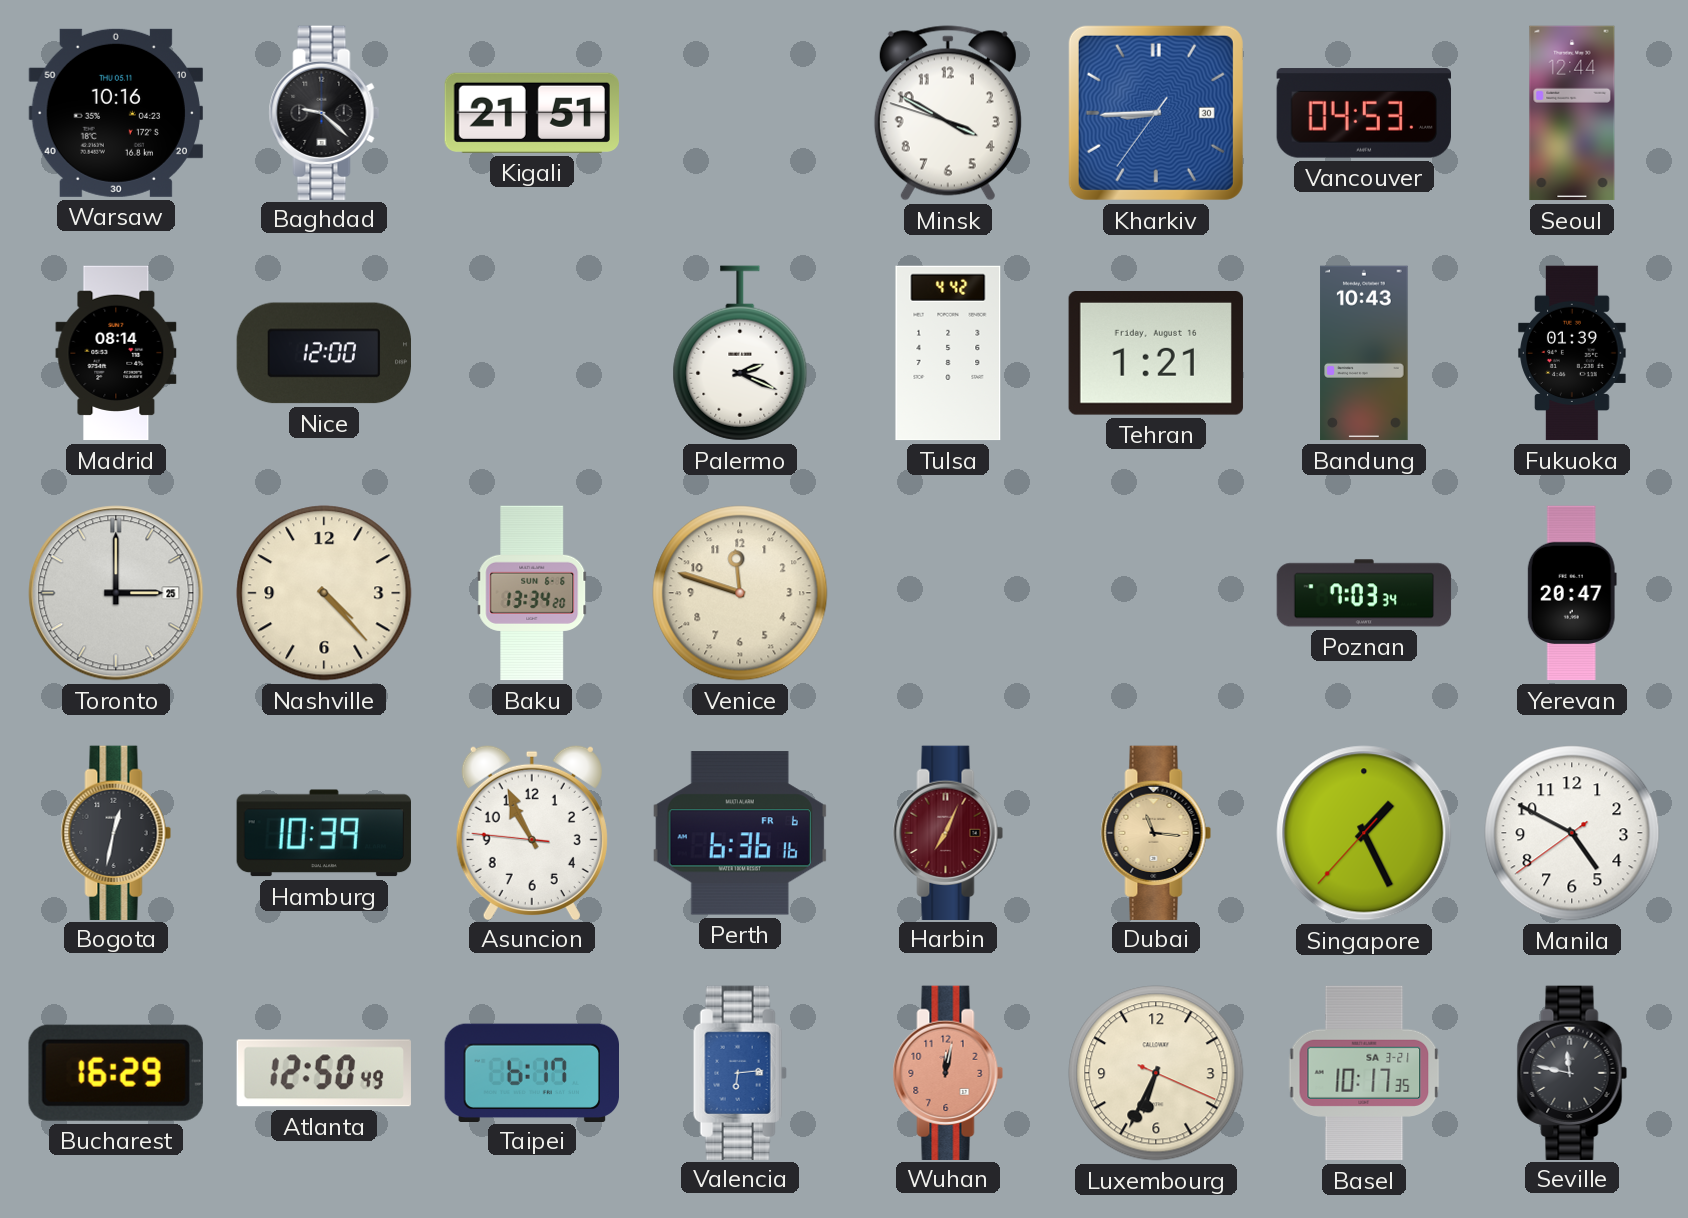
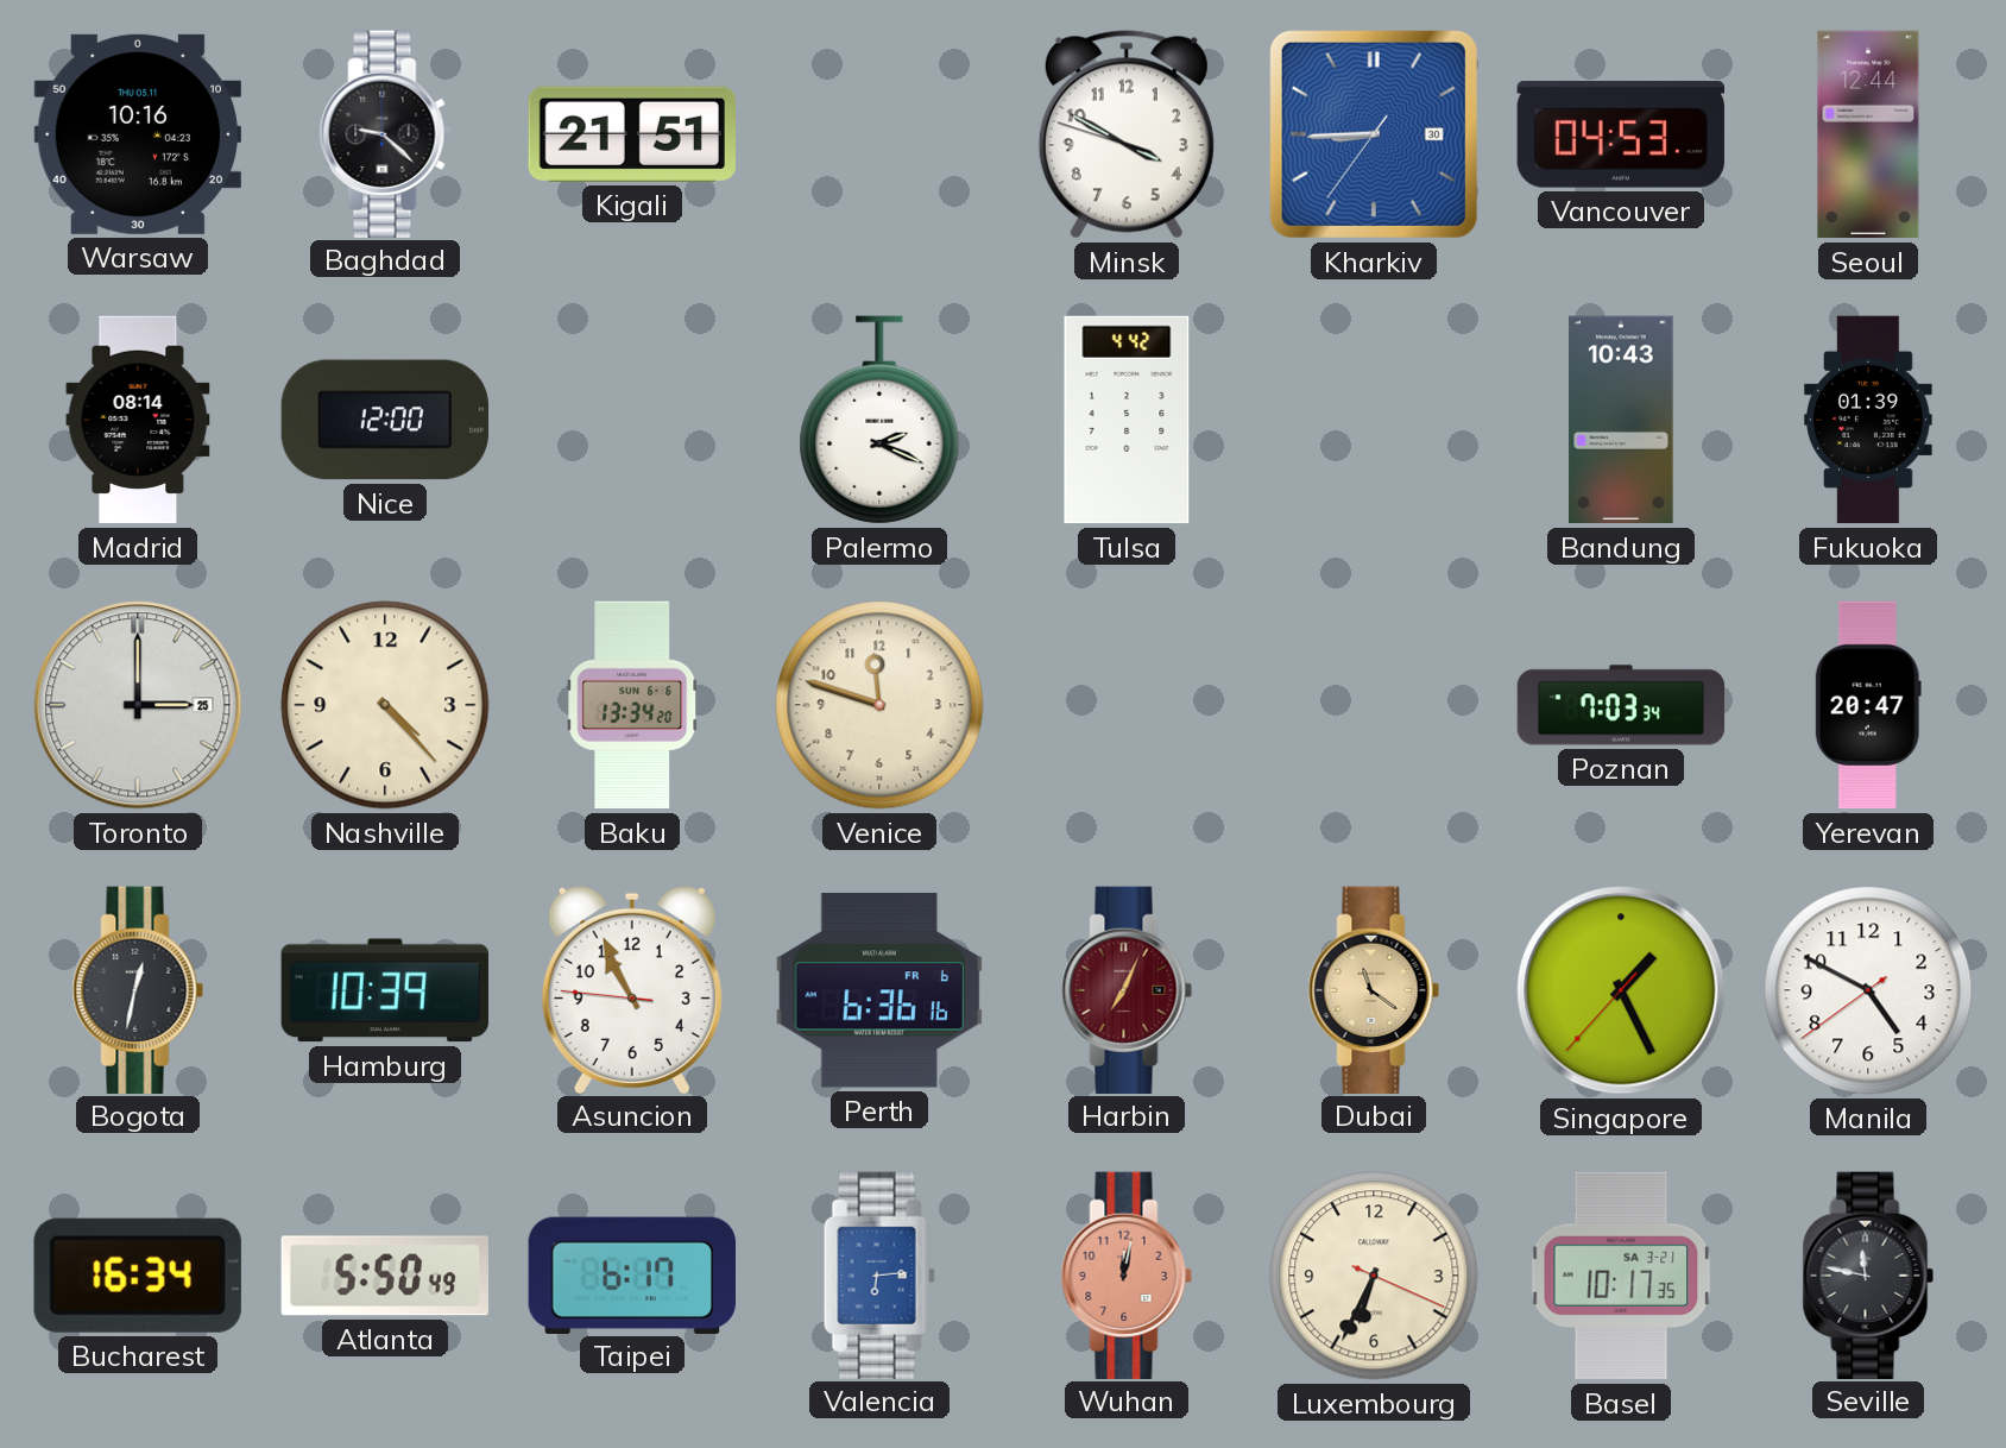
Tehran: 1:21 -> none (1156, 353)
Dubai: 11:16 -> 11:21 (1374, 989)
Bucharest: 16:29 -> 16:34 (138, 1276)
Atlanta: 12:50 -> 5:50 (385, 1276)
